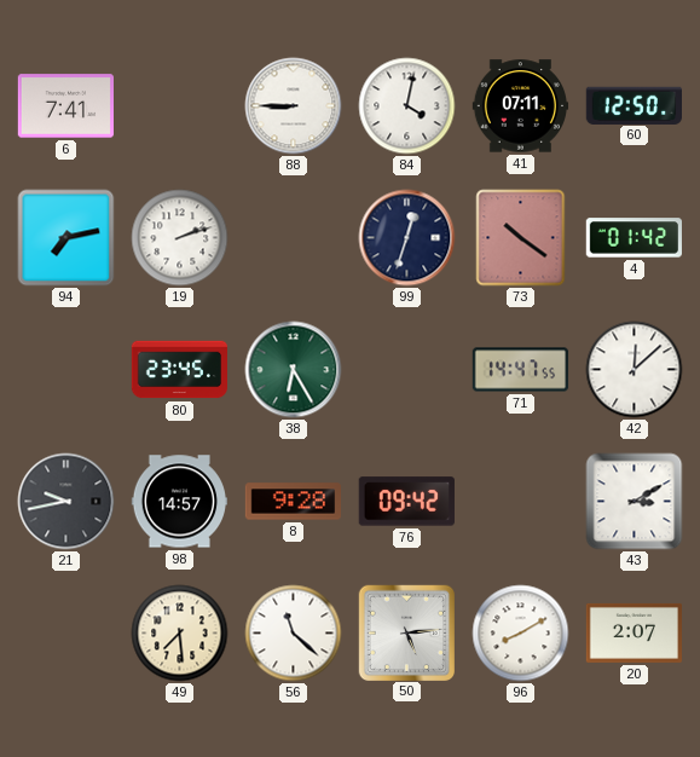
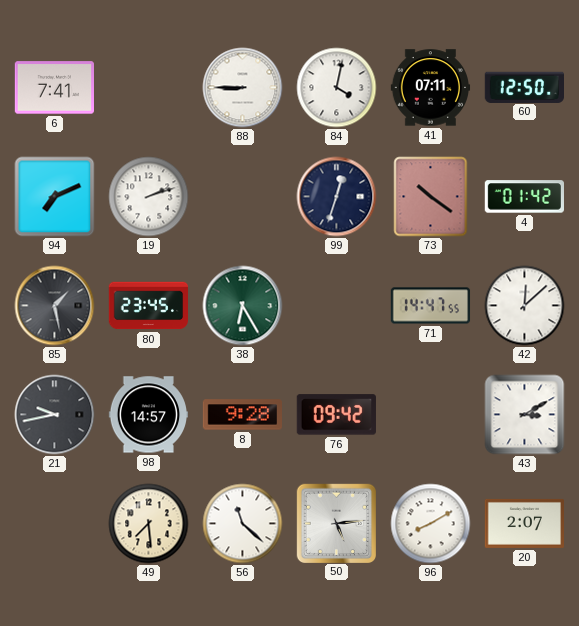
94: 7:13 -> 7:11 (55, 197)
85: none -> 1:28 (55, 306)
